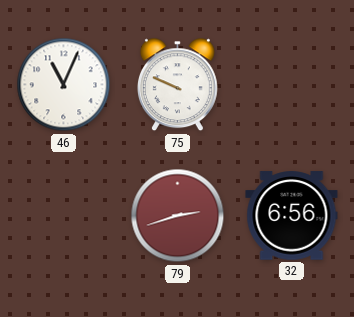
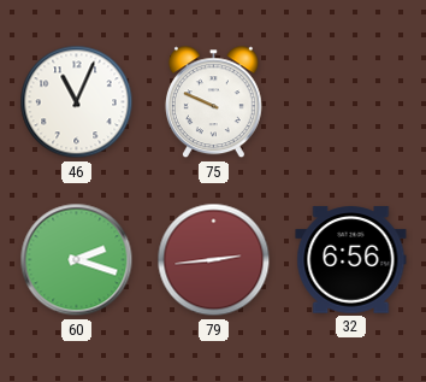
60: none -> 2:18 (77, 260)
79: 2:42 -> 2:44 (214, 260)
